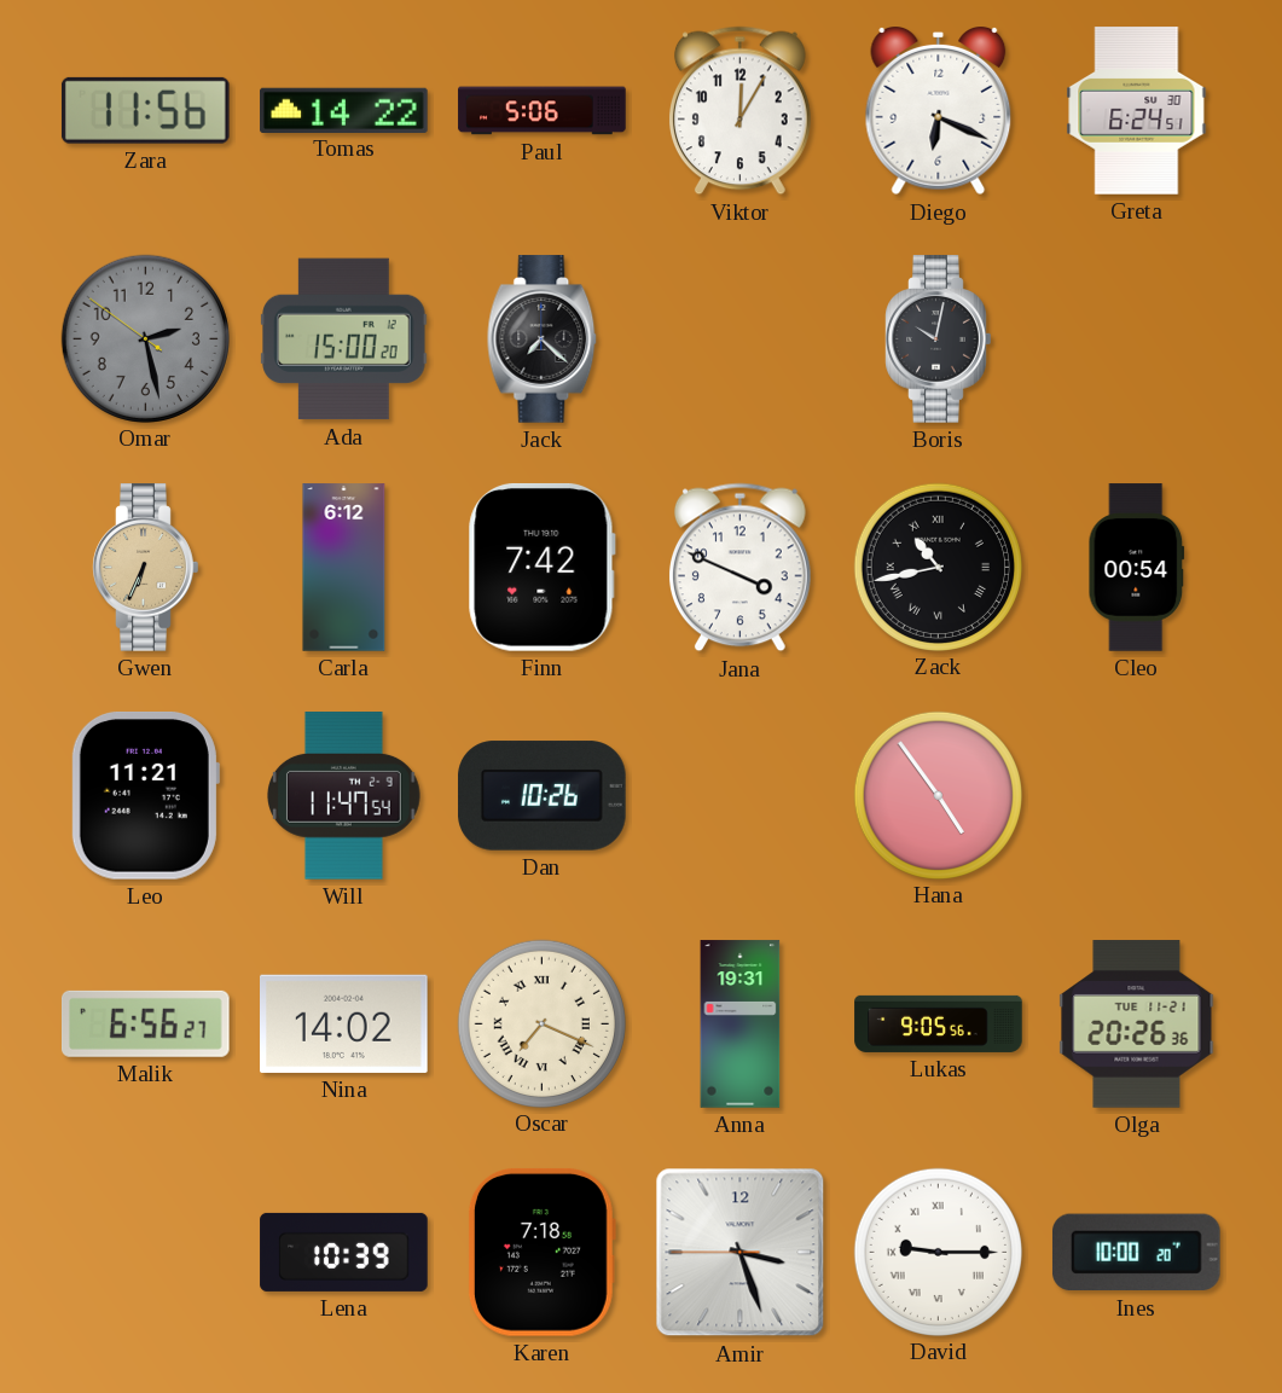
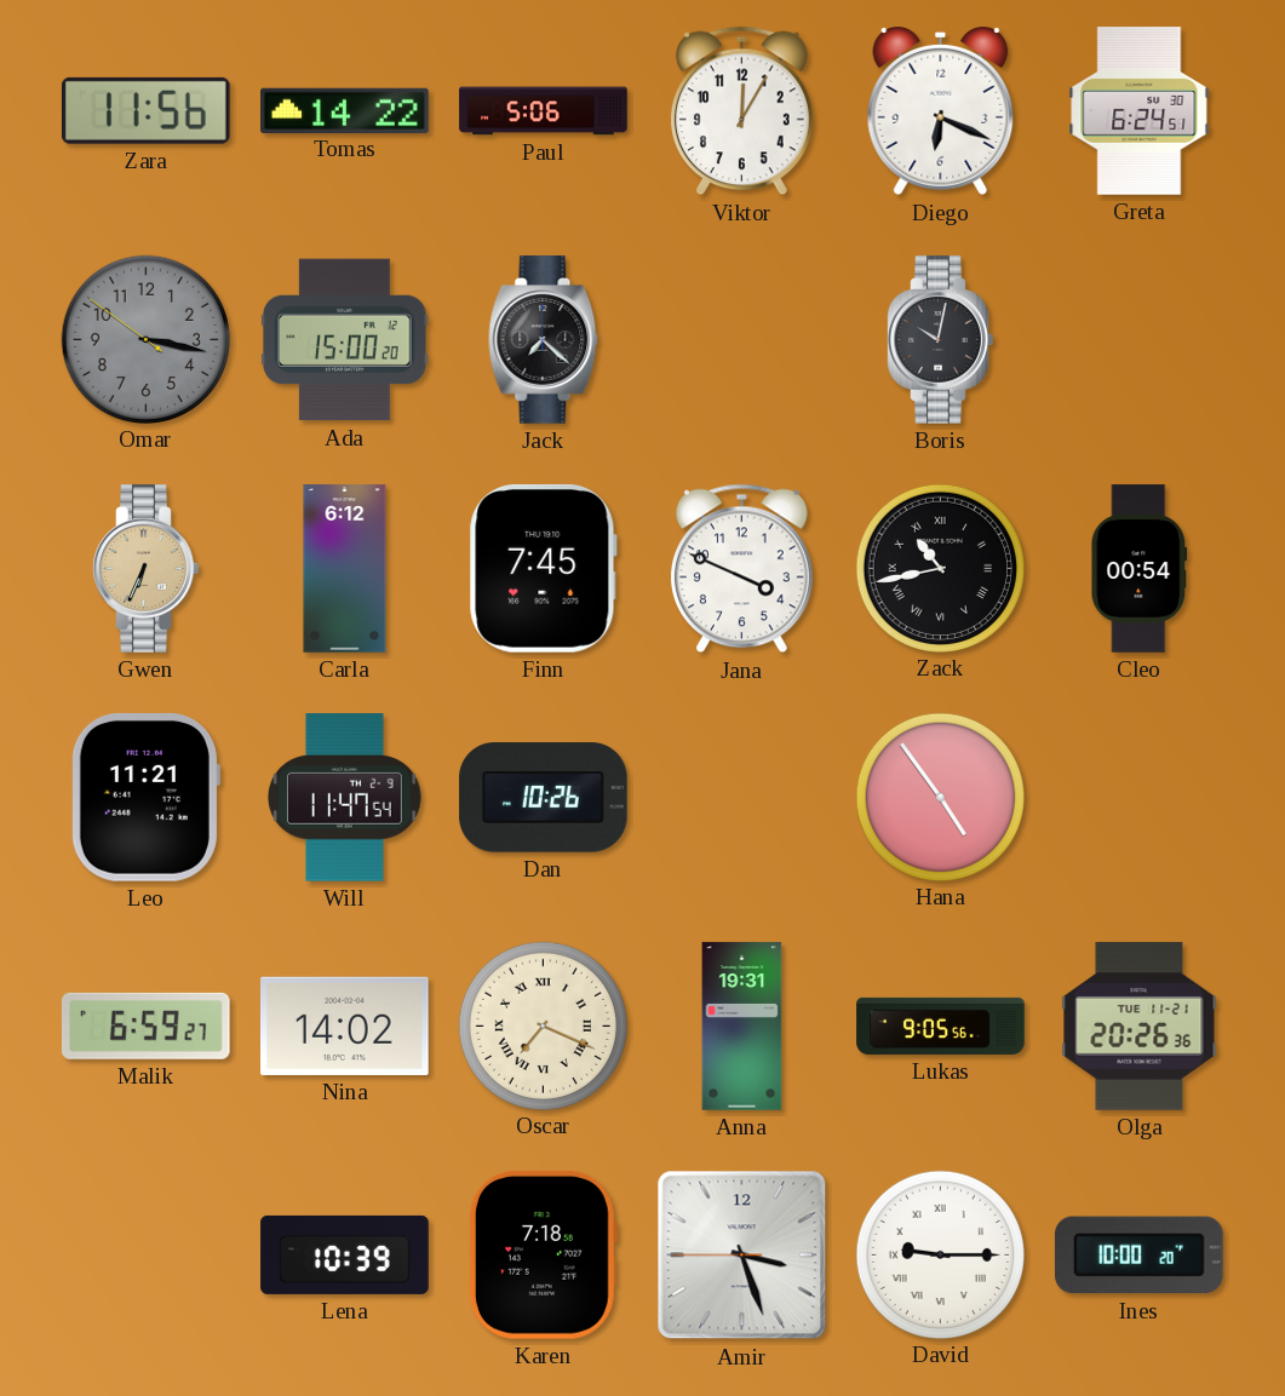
Omar: 2:27 -> 3:16 (145, 339)
Finn: 7:42 -> 7:45 (543, 569)
Malik: 6:56 -> 6:59 (147, 1026)
